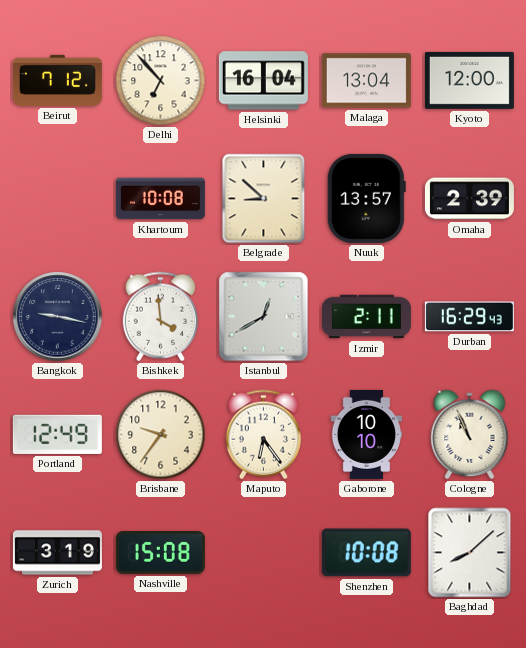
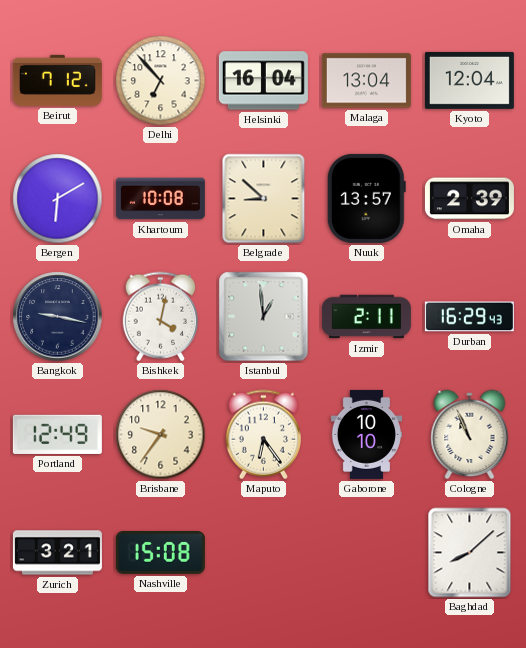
Kyoto: 12:00 -> 12:04 (469, 80)
Bergen: none -> 6:10 (58, 199)
Bishkek: 3:59 -> 4:02 (160, 317)
Istanbul: 12:40 -> 12:59 (264, 317)
Zurich: 3:19 -> 3:21 (57, 553)
Shenzhen: 10:08 -> none (366, 553)
